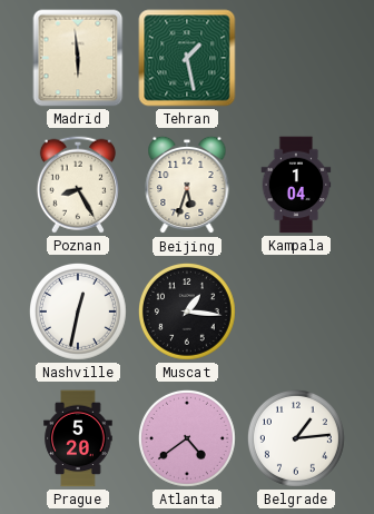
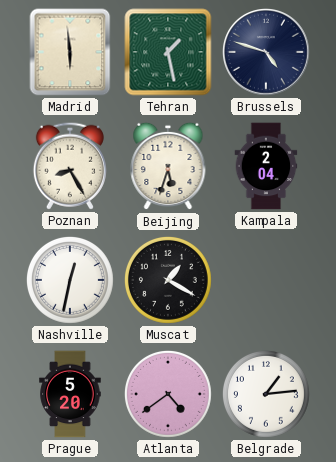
Brussels: none -> 4:48 (267, 53)
Kampala: 1:04 -> 2:04 (266, 166)
Muscat: 1:16 -> 1:20 (168, 280)
